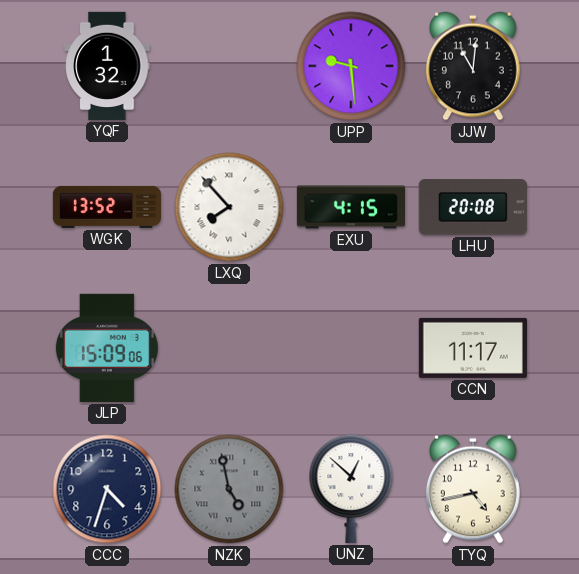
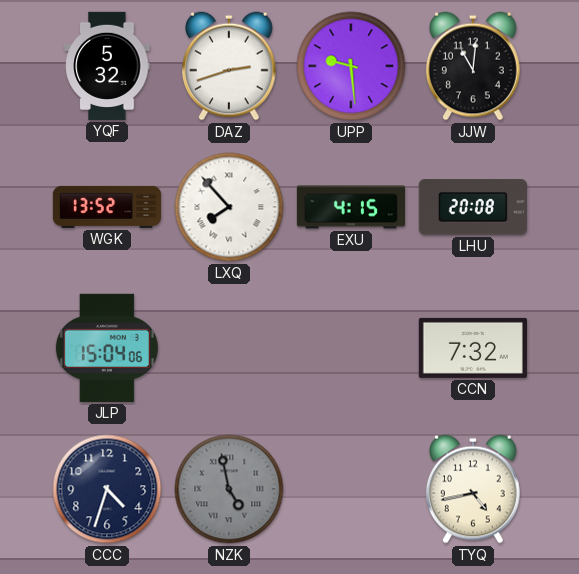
YQF: 1:32 -> 5:32 (107, 66)
DAZ: none -> 2:42 (230, 66)
JLP: 15:09 -> 15:04 (107, 348)
CCN: 11:17 -> 7:32 (473, 348)
UNZ: 12:52 -> none (351, 489)
